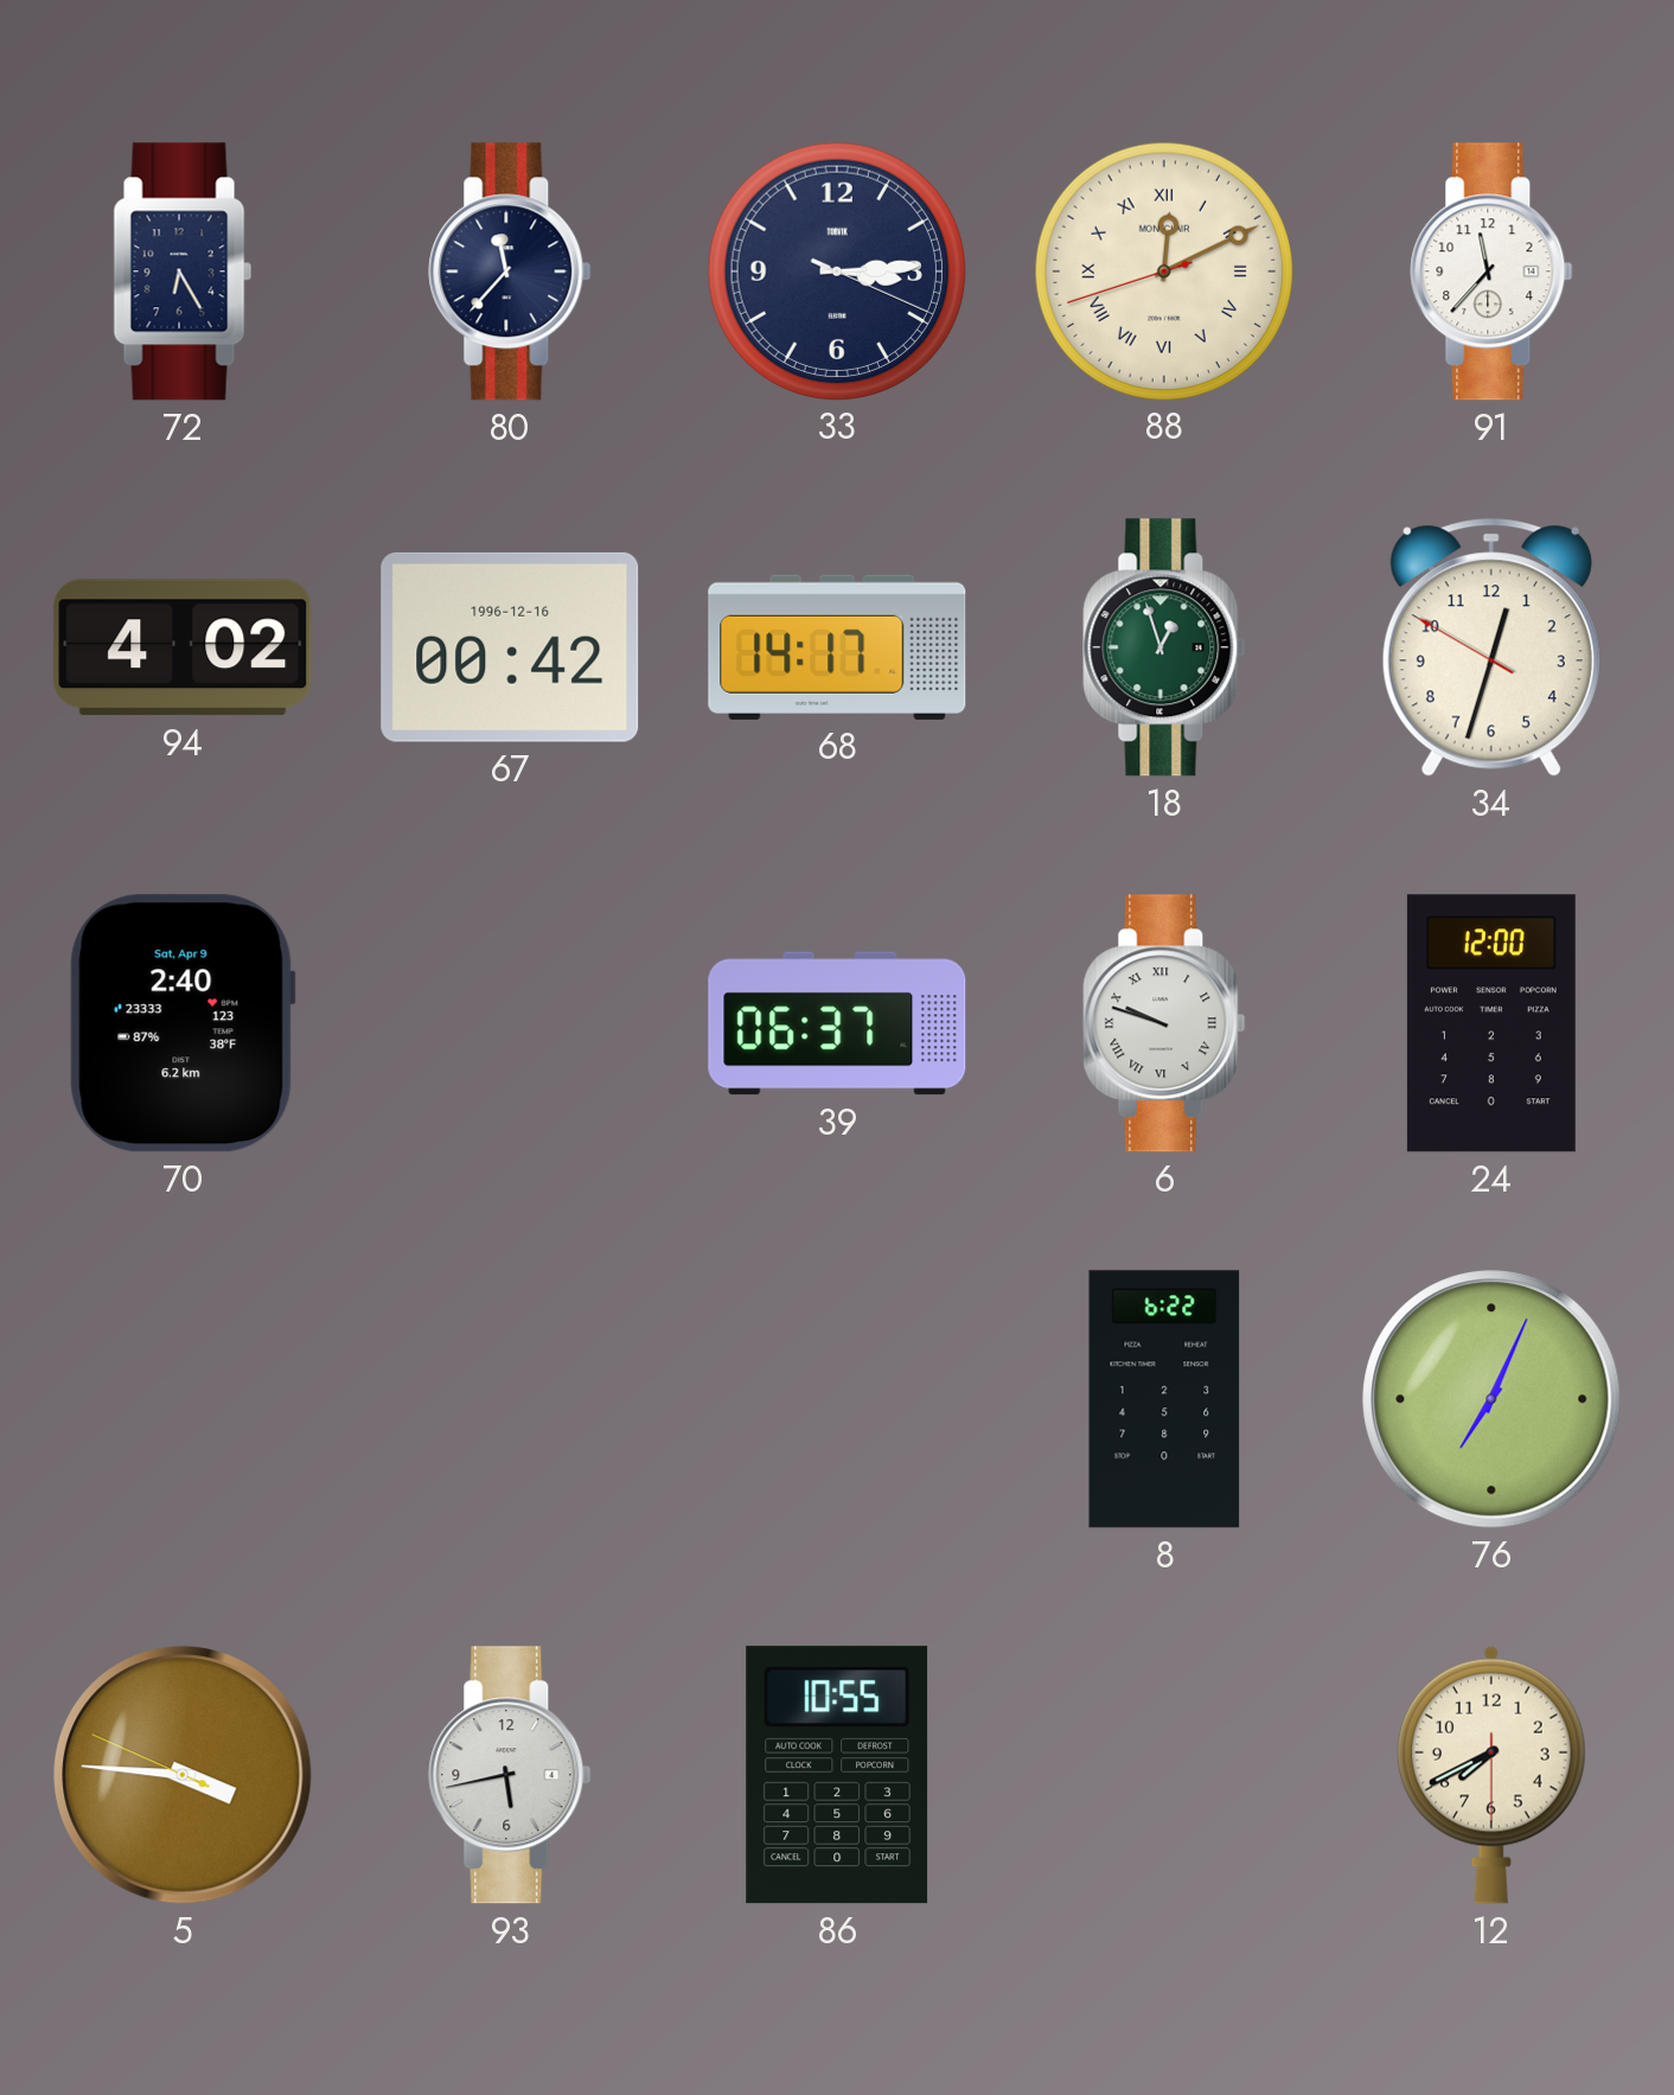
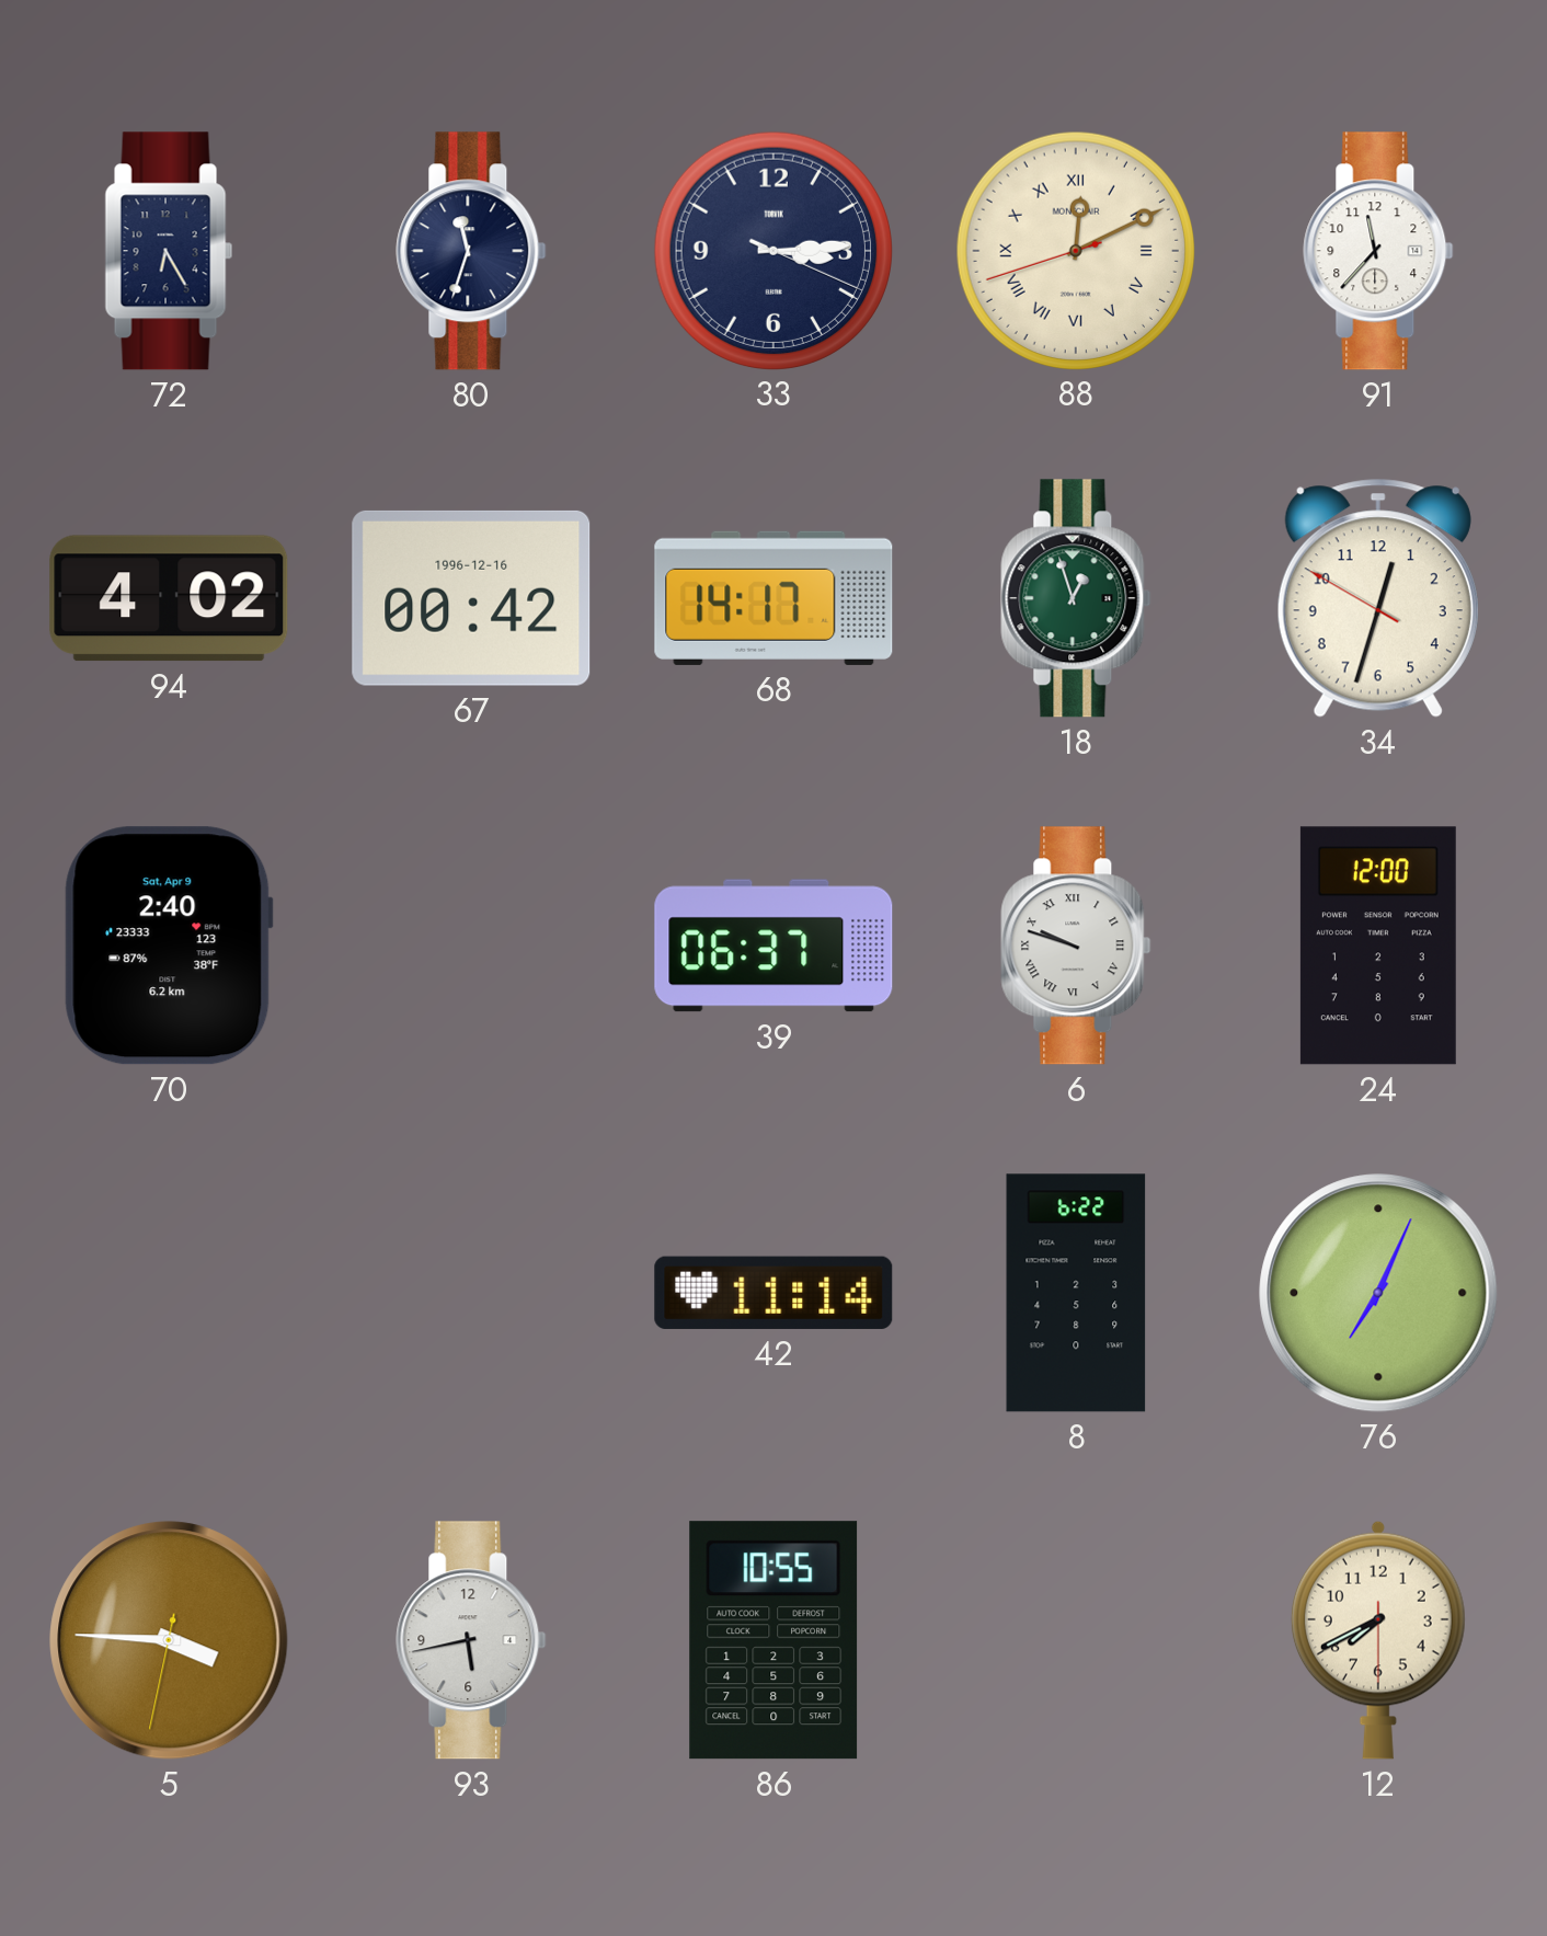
80: 11:37 -> 11:33 (471, 251)
42: none -> 11:14 (774, 1293)
5: 3:45:49 -> 3:45:32 (169, 1640)
